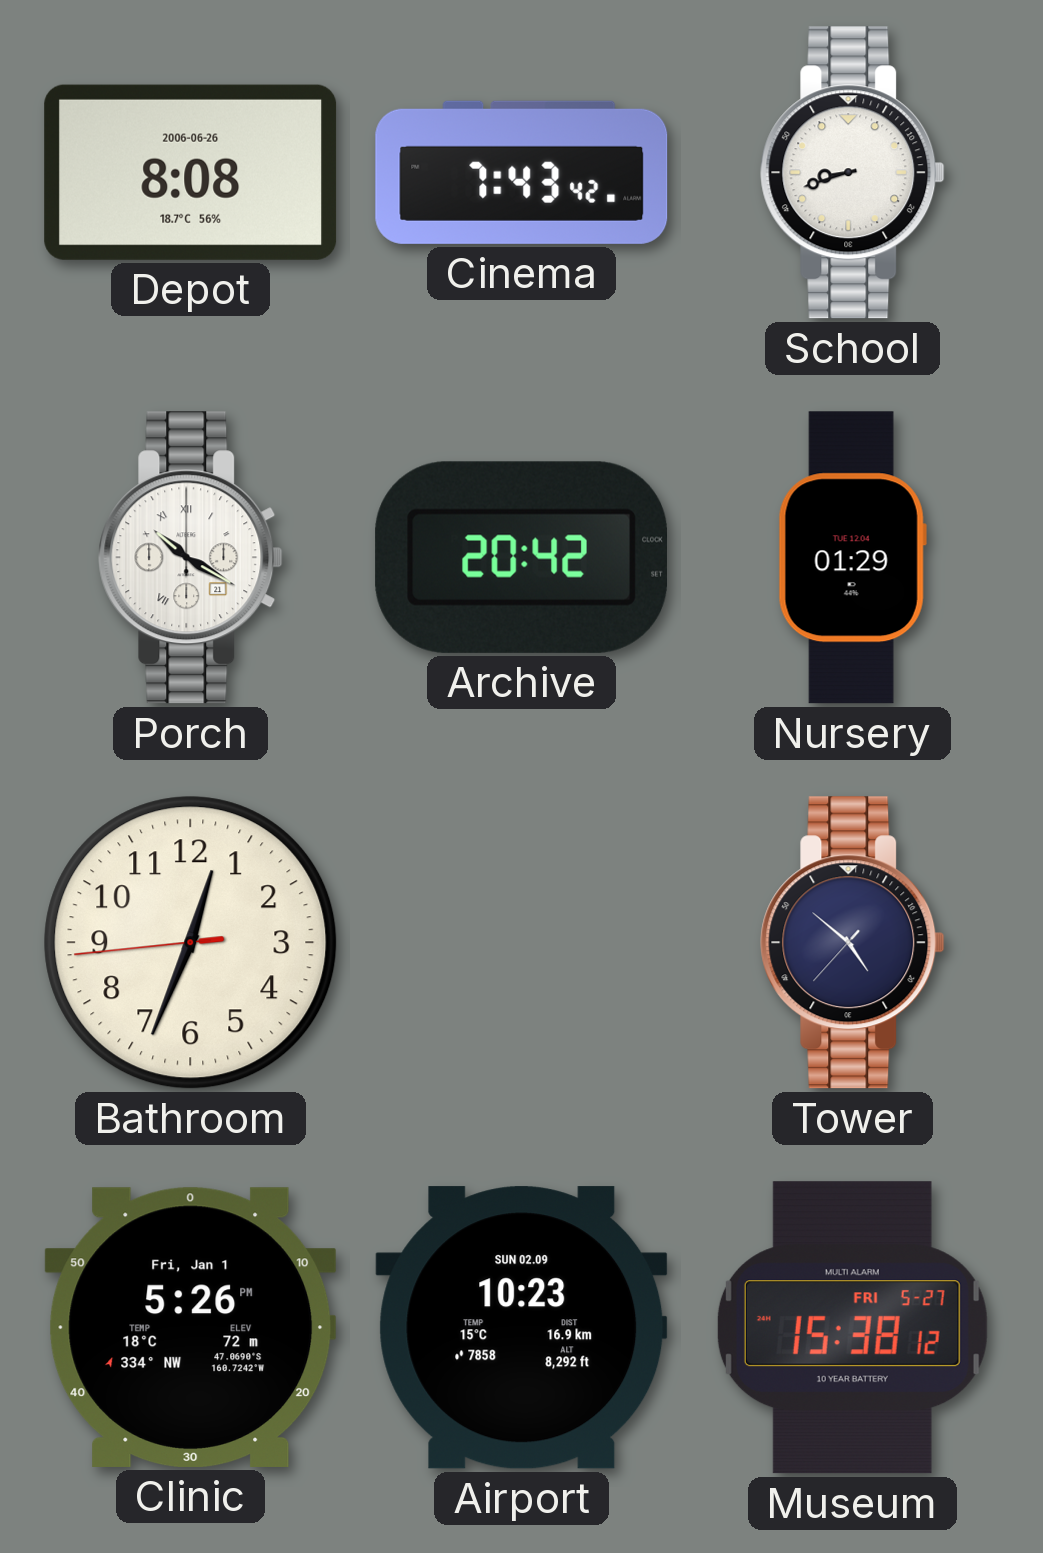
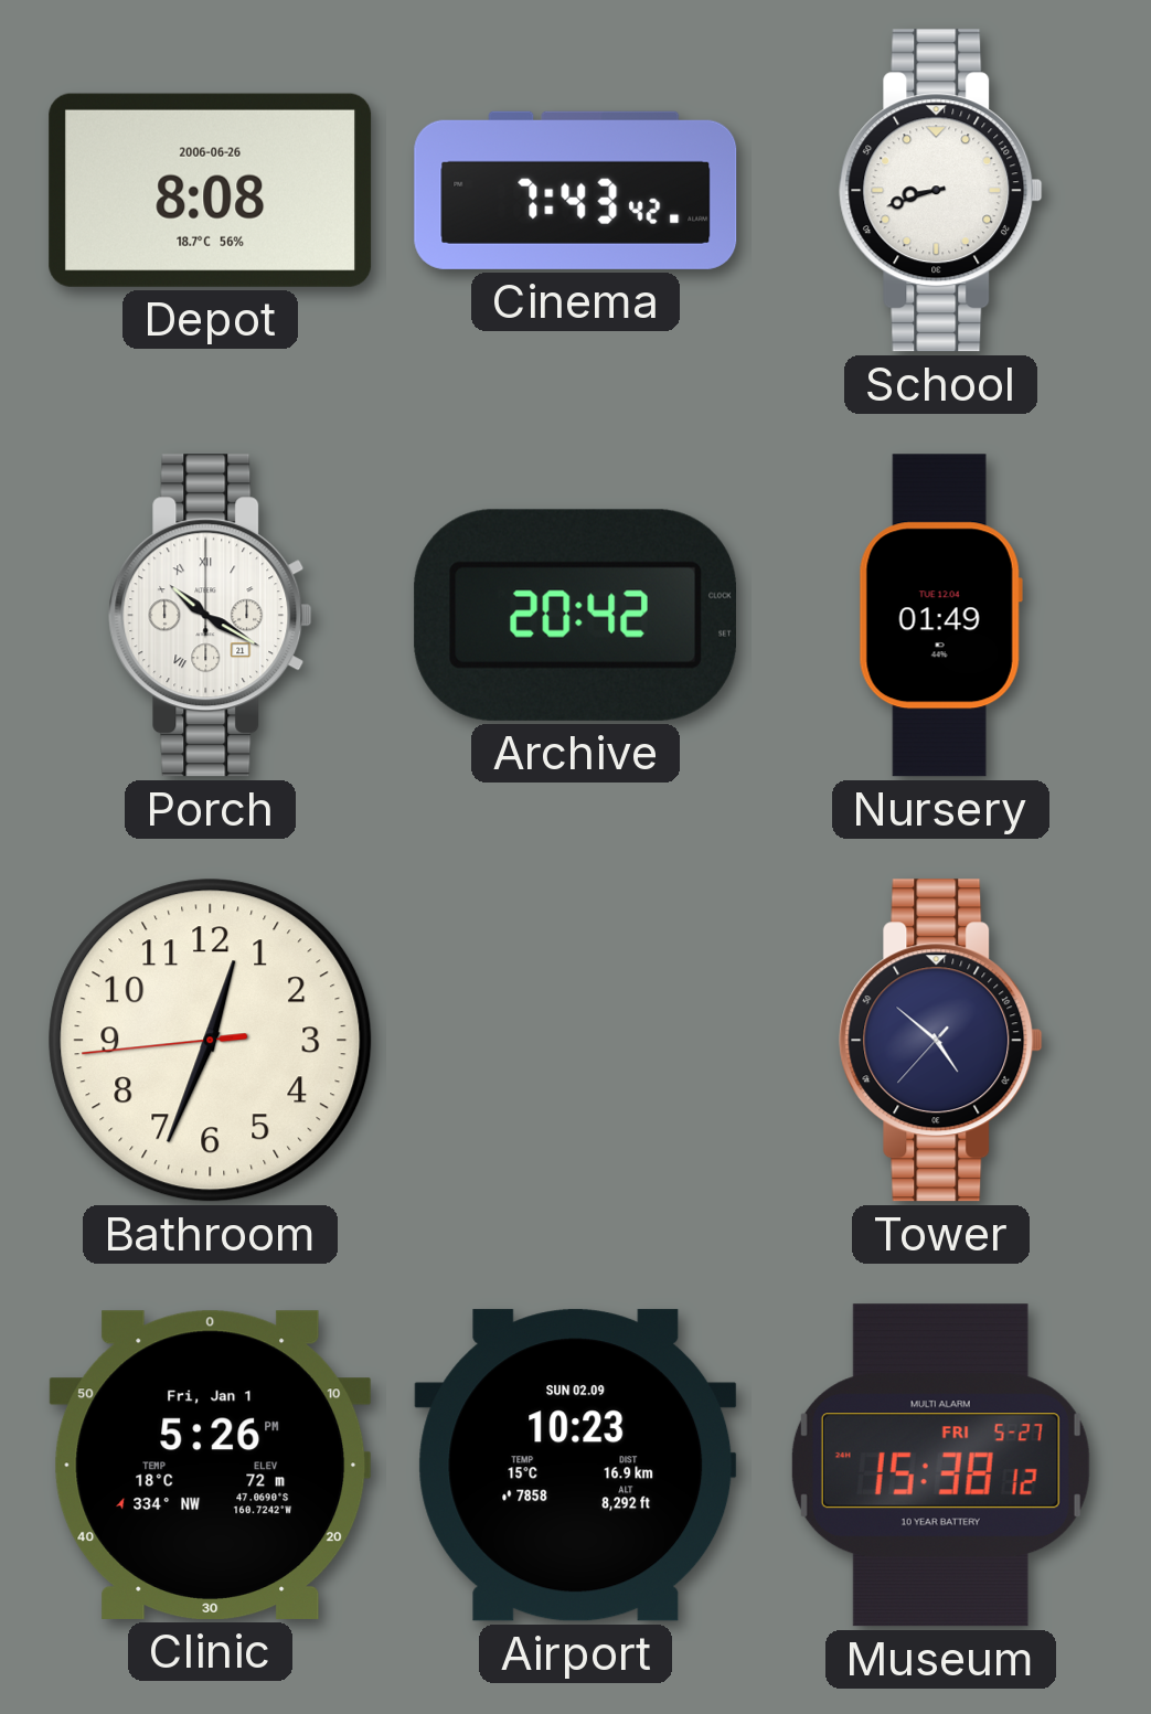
Nursery: 01:29 -> 01:49 (940, 616)
